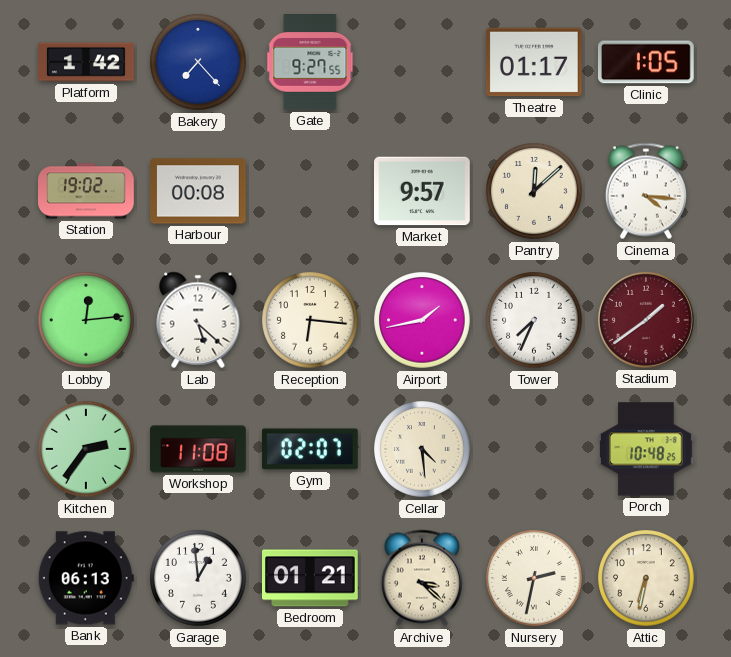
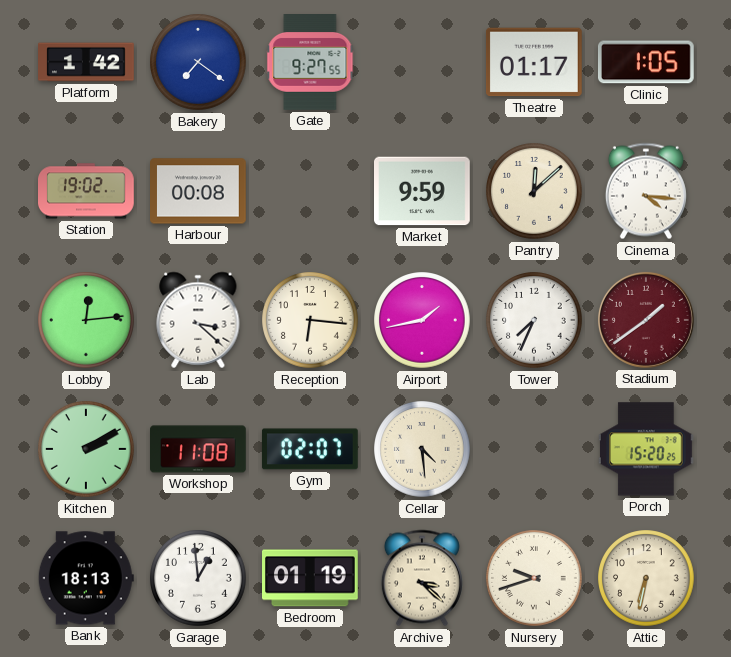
Bakery: 7:23 -> 7:21 (198, 62)
Market: 9:57 -> 9:59 (423, 191)
Lab: 5:22 -> 3:22 (198, 320)
Kitchen: 2:36 -> 2:10 (86, 449)
Porch: 10:48 -> 15:20 (647, 449)
Bank: 06:13 -> 18:13 (86, 578)
Bedroom: 01:21 -> 01:19 (311, 578)
Nursery: 2:32 -> 9:42 (534, 578)
